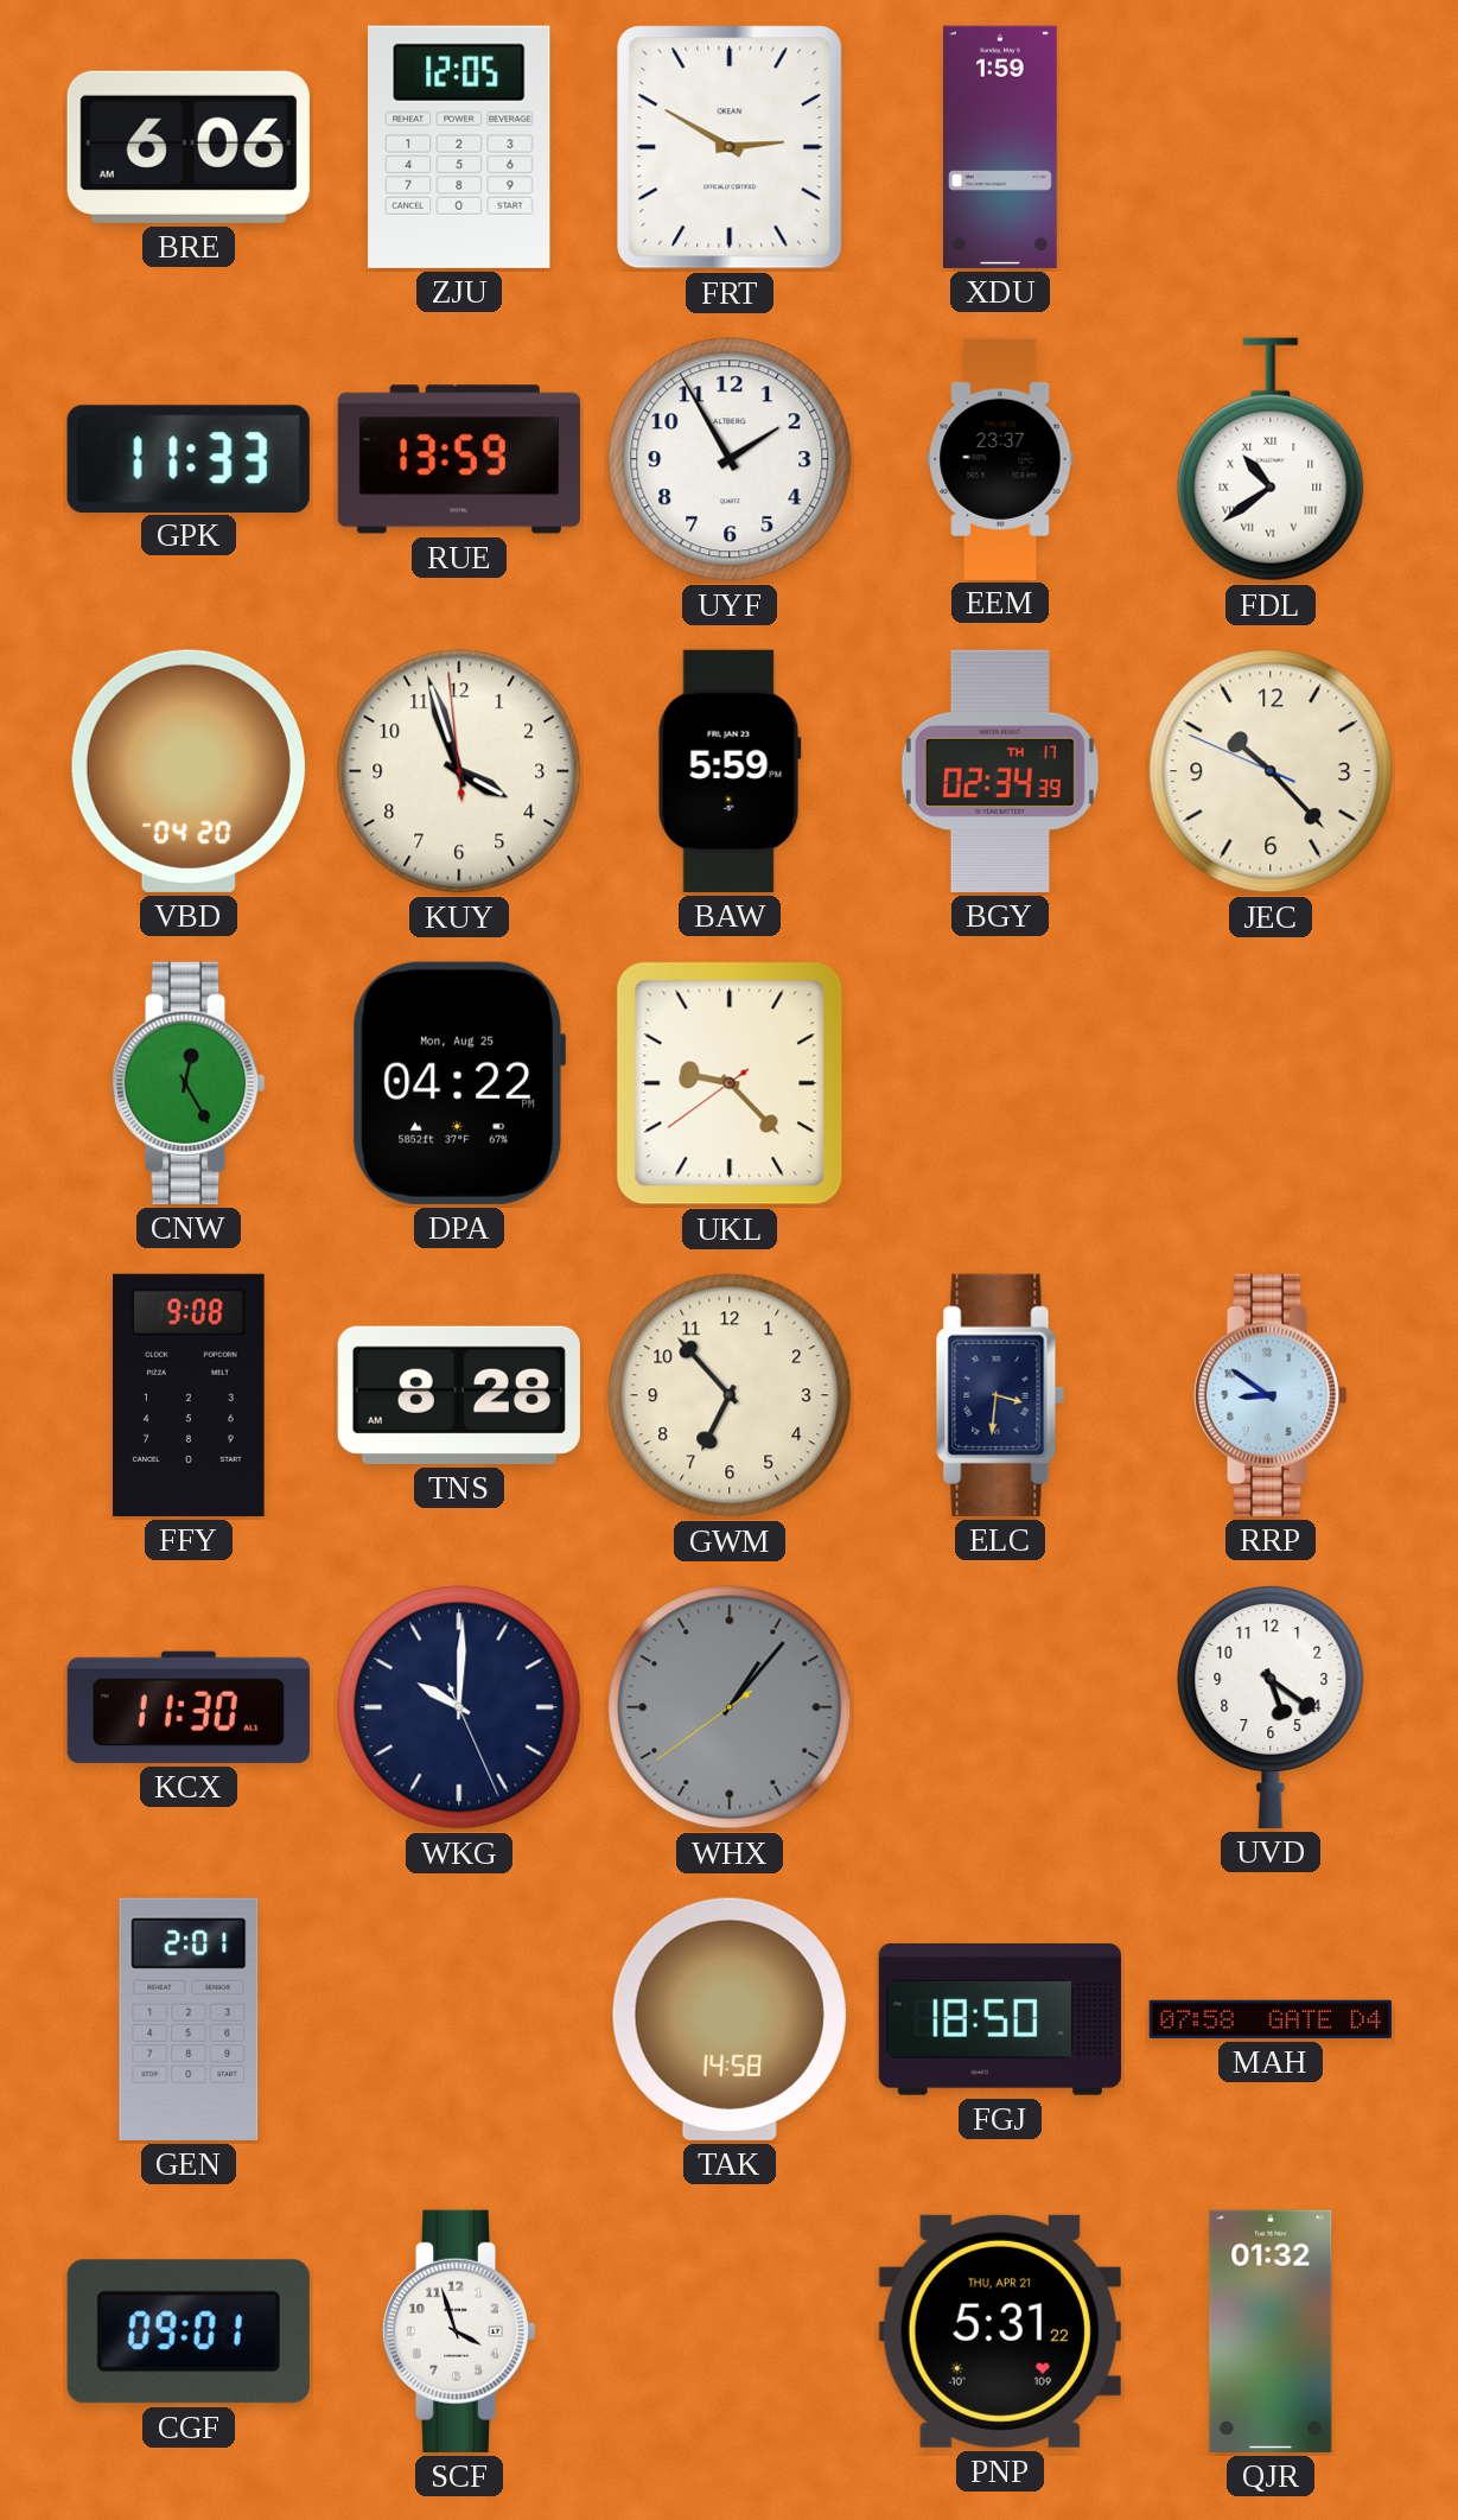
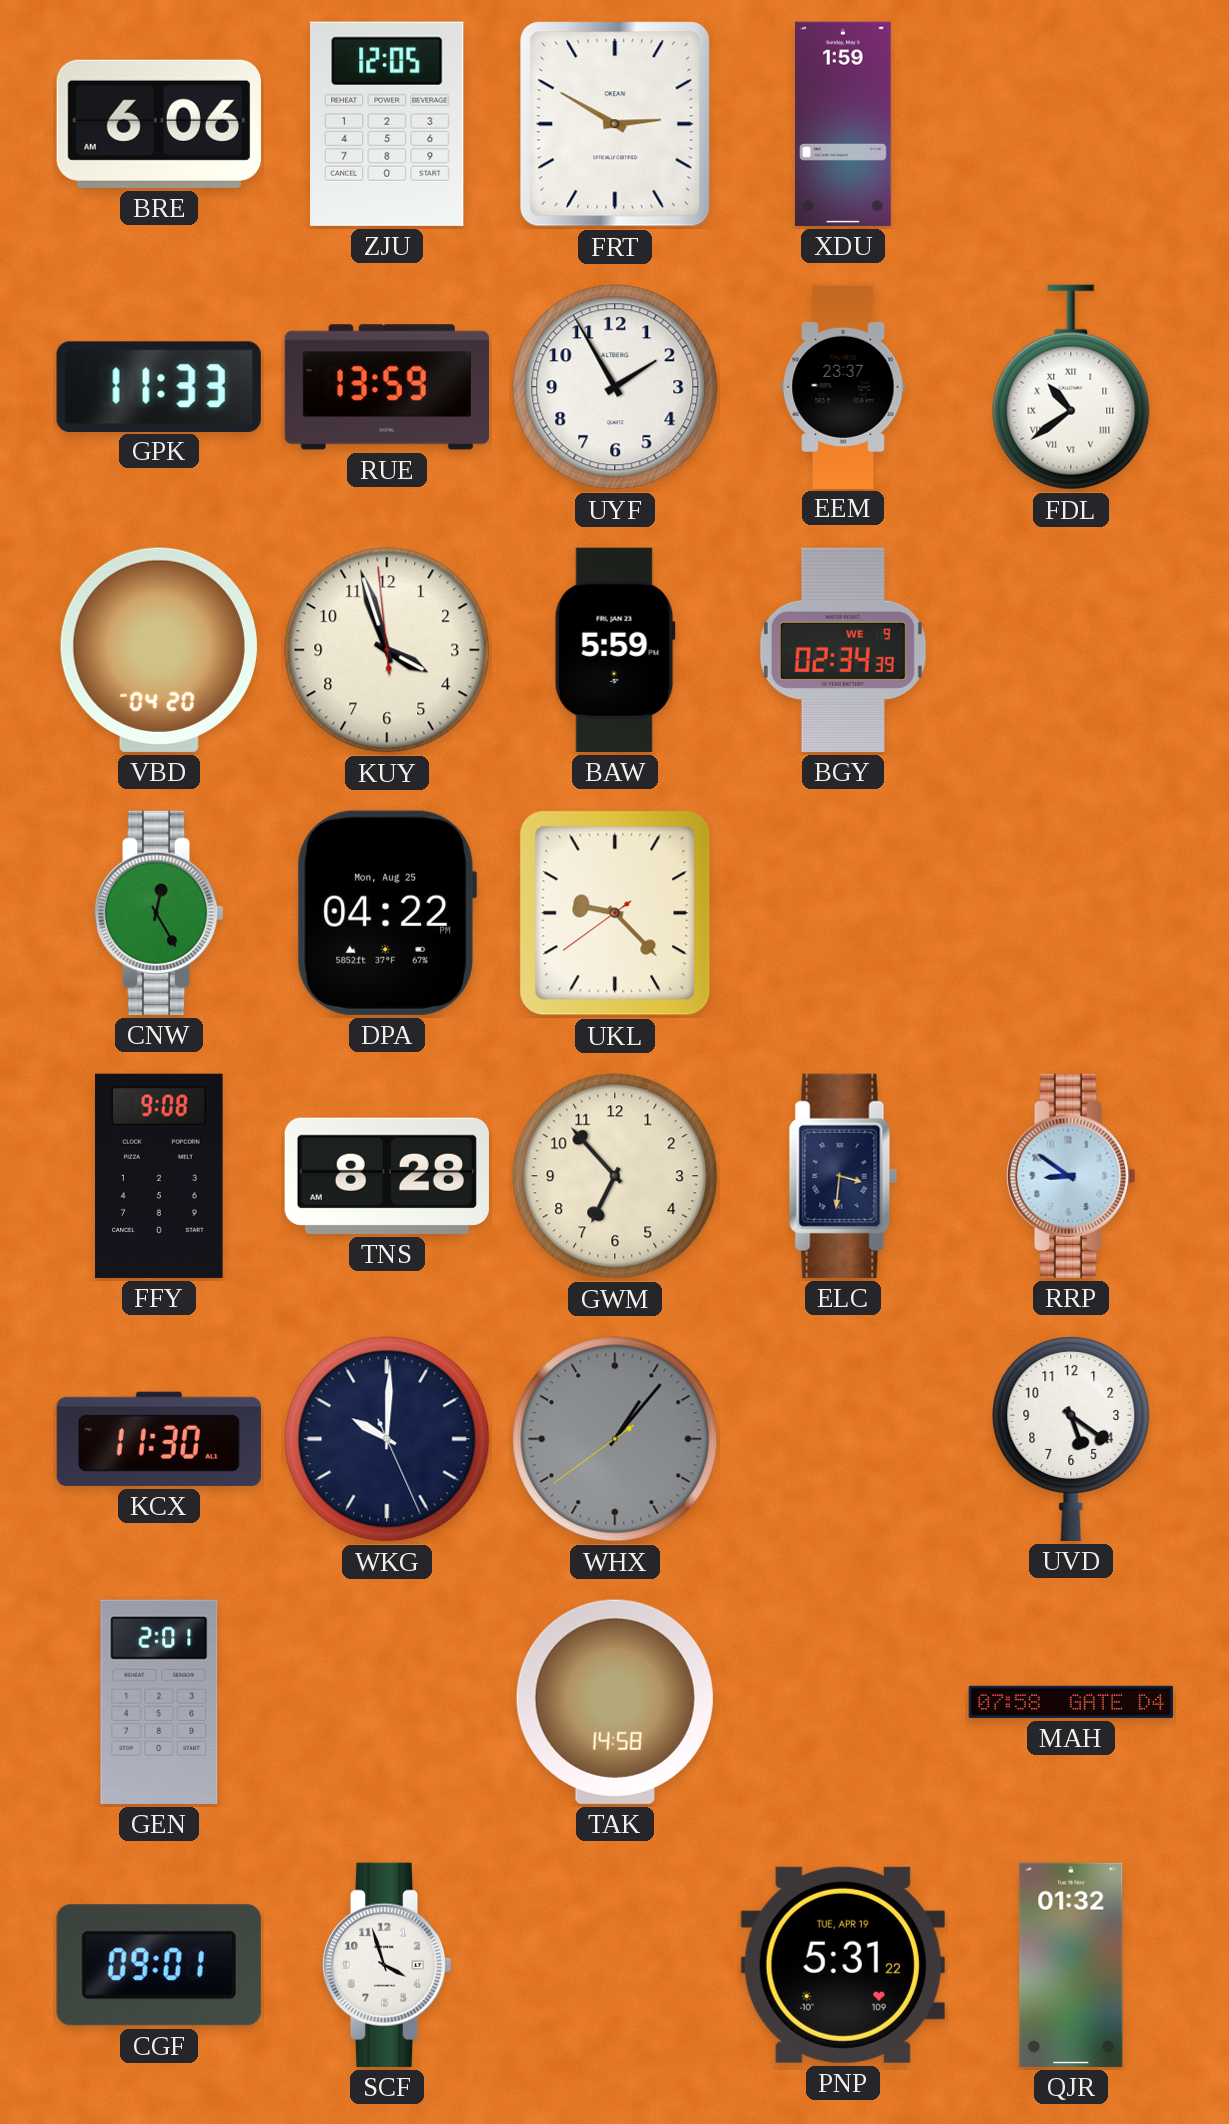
BGY date: TH 17 -> WE 9 (843, 650)
JEC: 10:22 -> none (1271, 771)
FGJ: 18:50 -> none (1000, 2021)
PNP date: THU, APR 21 -> TUE, APR 19 (843, 1965)
